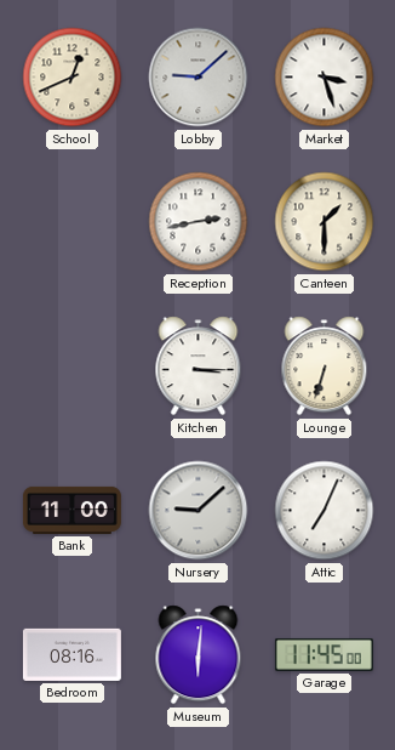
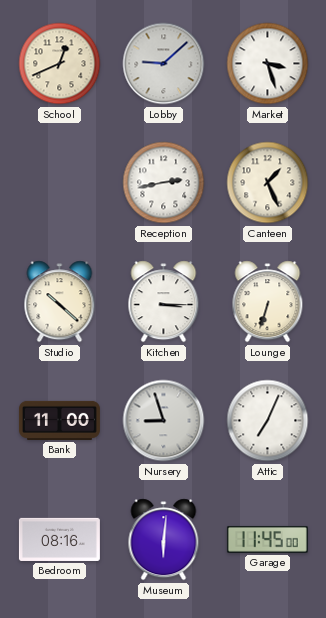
Canteen: 1:30 -> 1:26 (268, 183)
Studio: none -> 10:22 (60, 302)
Nursery: 9:08 -> 8:57 (164, 421)
